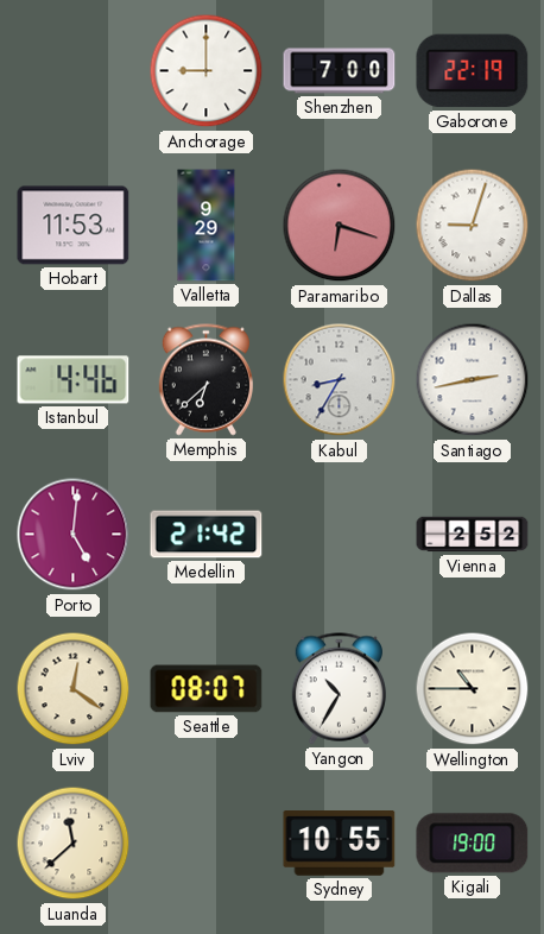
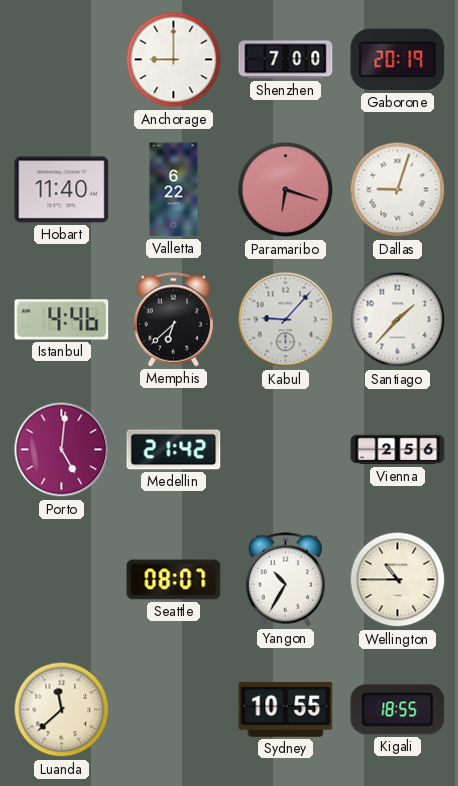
Gaborone: 22:19 -> 20:19 (398, 60)
Hobart: 11:53 -> 11:40 (62, 190)
Valletta: 9:29 -> 6:22 (174, 190)
Kabul: 8:35 -> 9:07 (286, 320)
Santiago: 2:43 -> 1:37 (398, 320)
Vienna: 2:52 -> 2:56 (398, 450)
Lviv: 12:21 -> none (74, 689)
Kigali: 19:00 -> 18:55 (398, 710)
